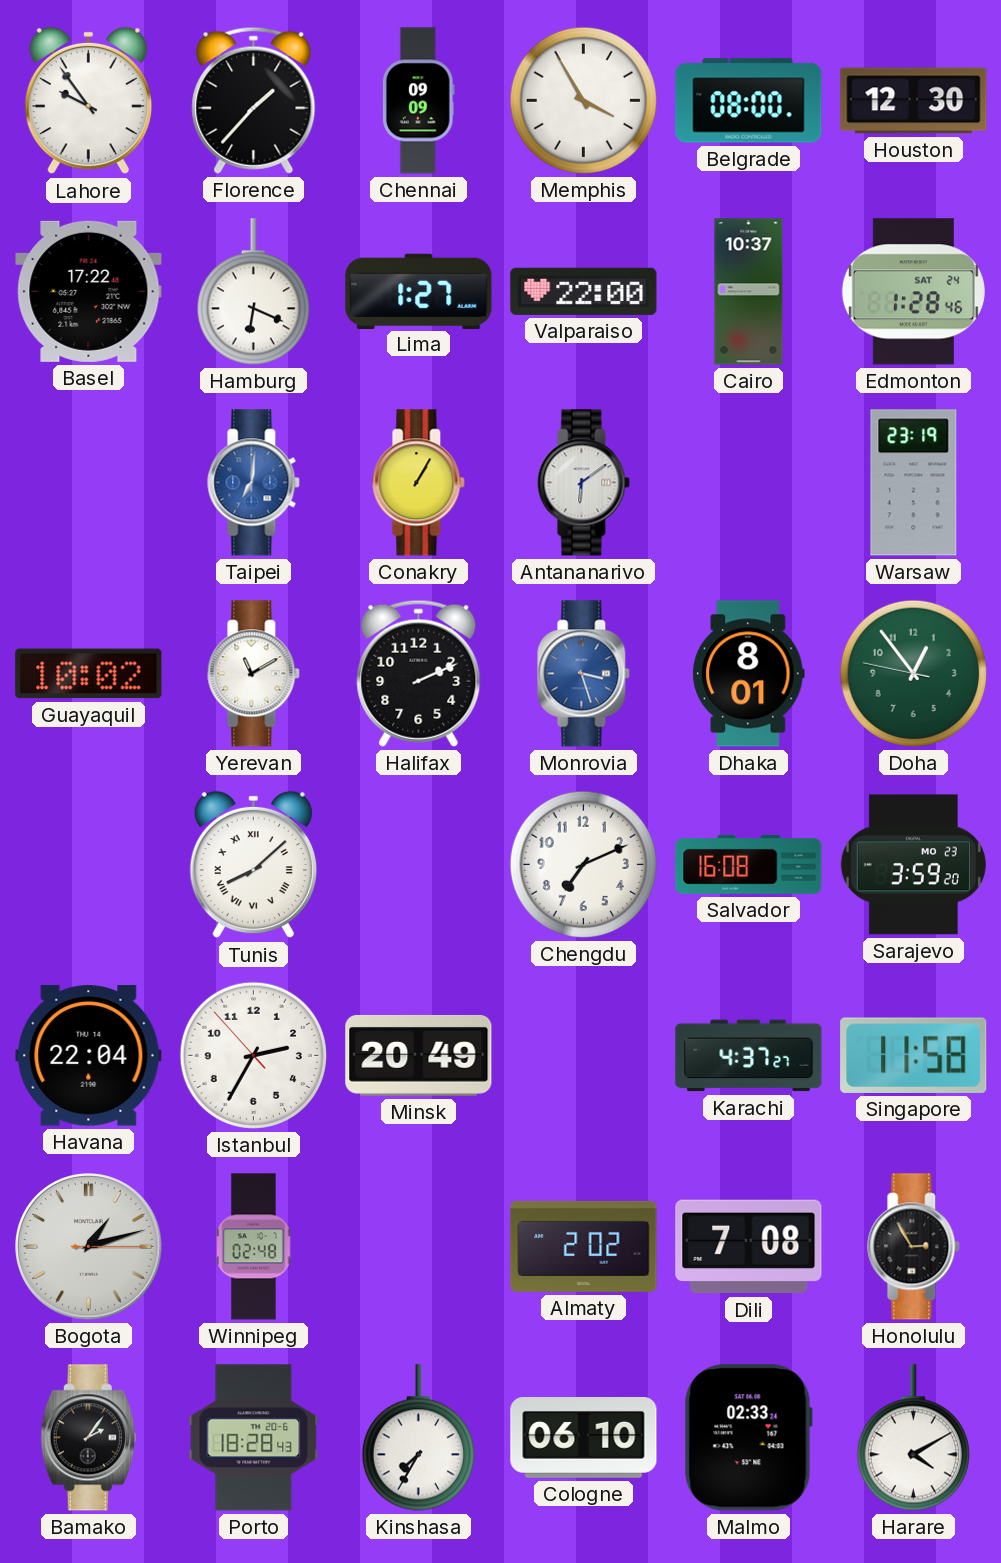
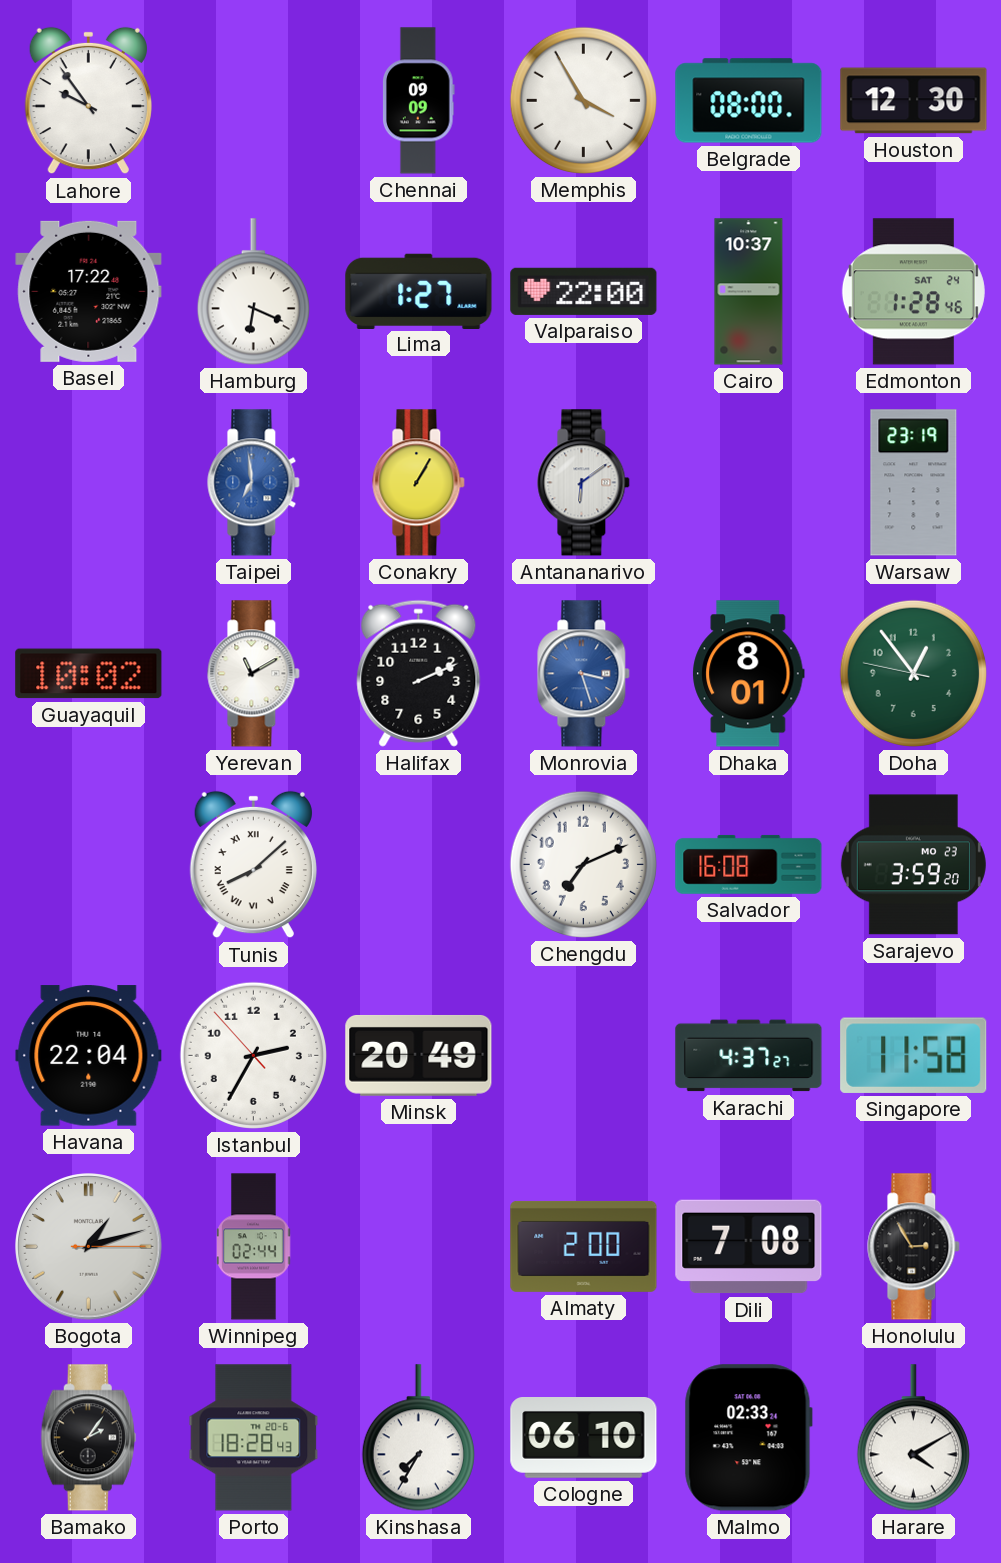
Florence: 1:37 -> none (254, 100)
Taipei: 7:01 -> 6:59 (254, 483)
Winnipeg: 02:48 -> 02:44 (254, 1247)
Almaty: 2:02 -> 2:00 (584, 1246)
